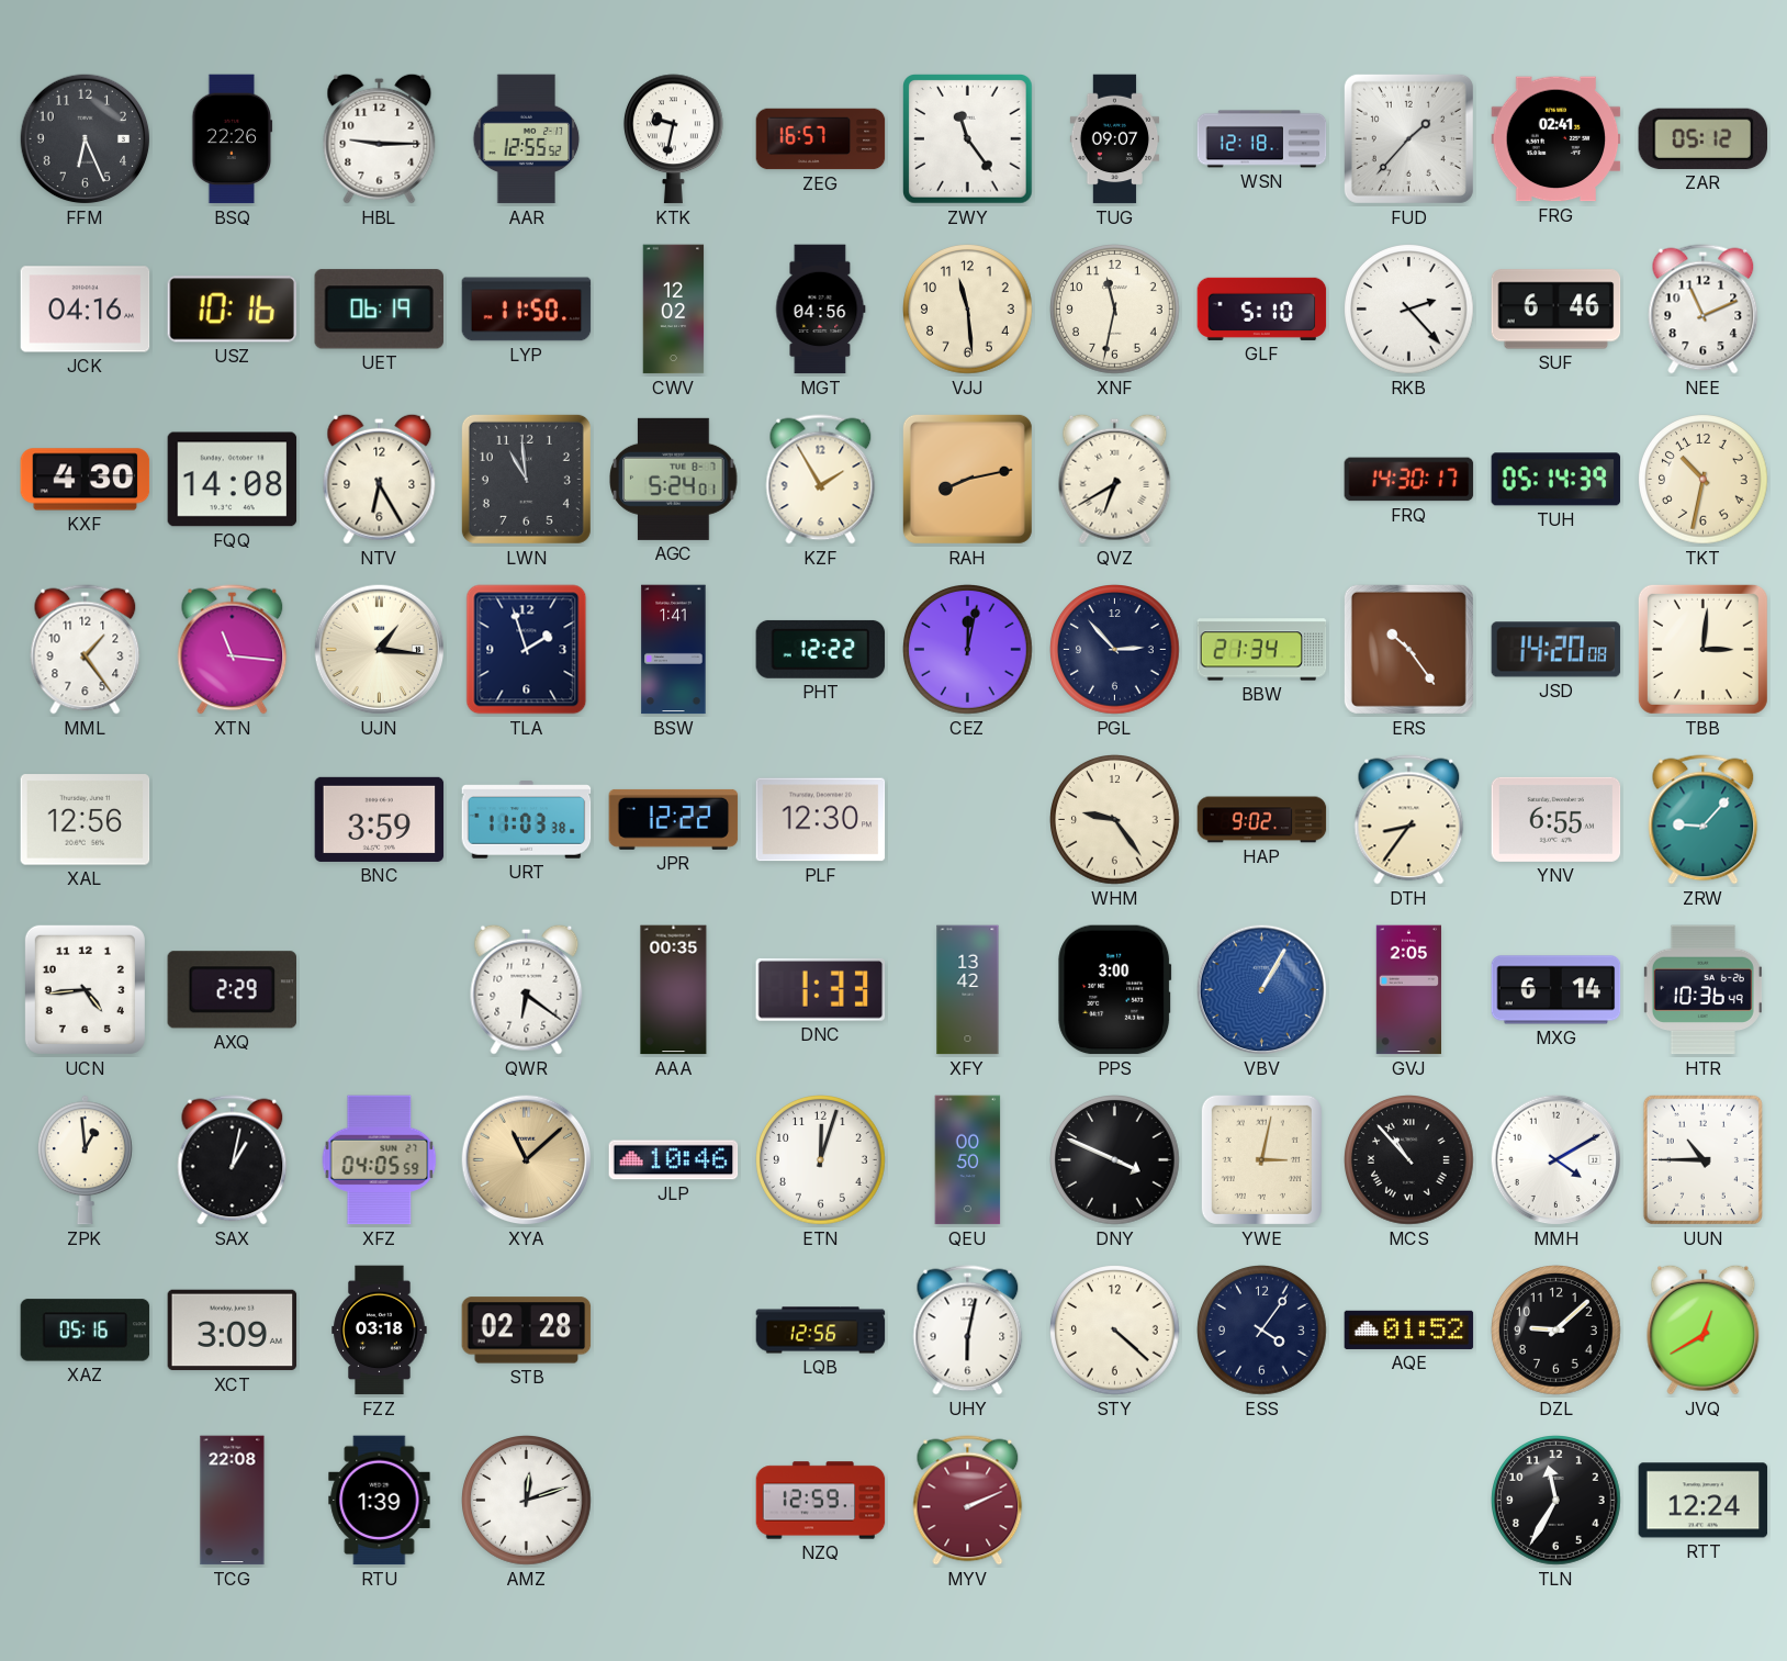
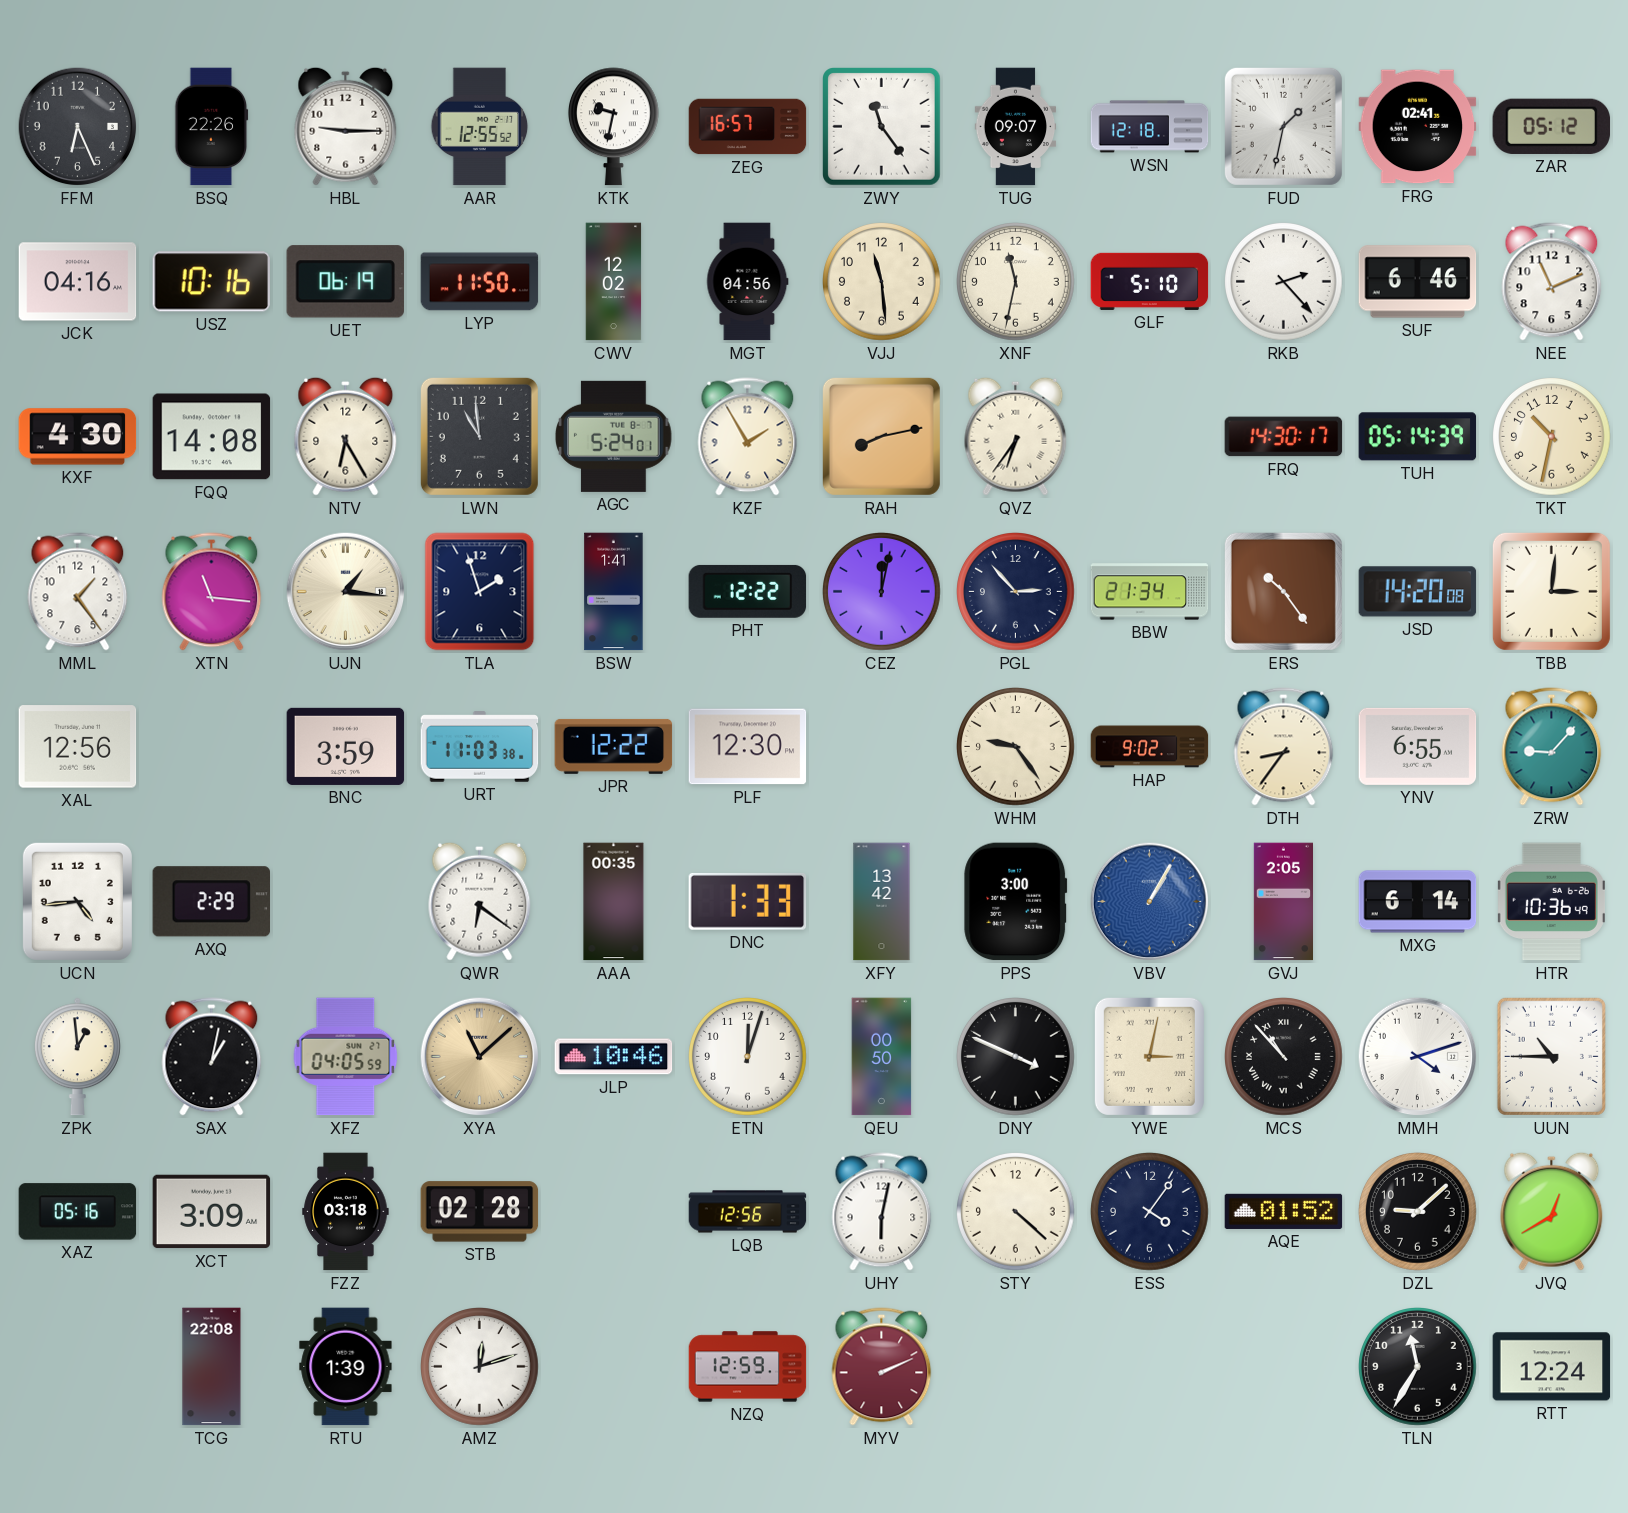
FUD: 1:37 -> 1:32 (1283, 126)
QVZ: 6:40 -> 6:36 (1016, 436)
MMH: 4:10 -> 4:12 (1418, 1057)
